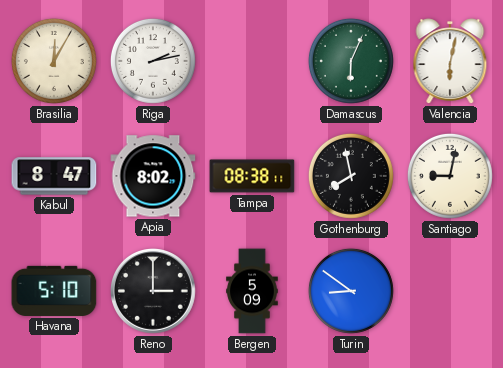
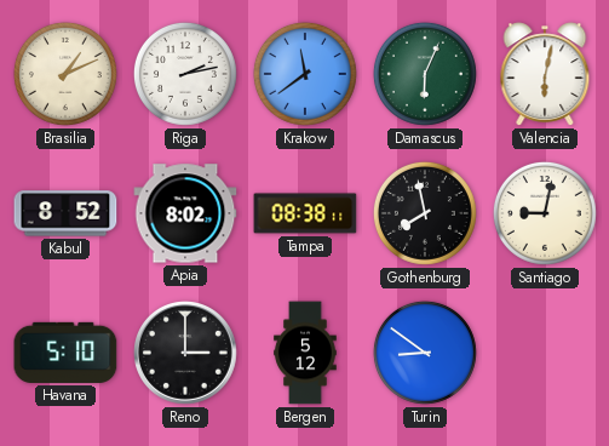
Brasilia: 12:05 -> 1:11 (65, 74)
Krakow: none -> 11:39 (305, 74)
Kabul: 8:47 -> 8:52 (65, 213)
Bergen: 5:09 -> 5:12 (305, 353)
